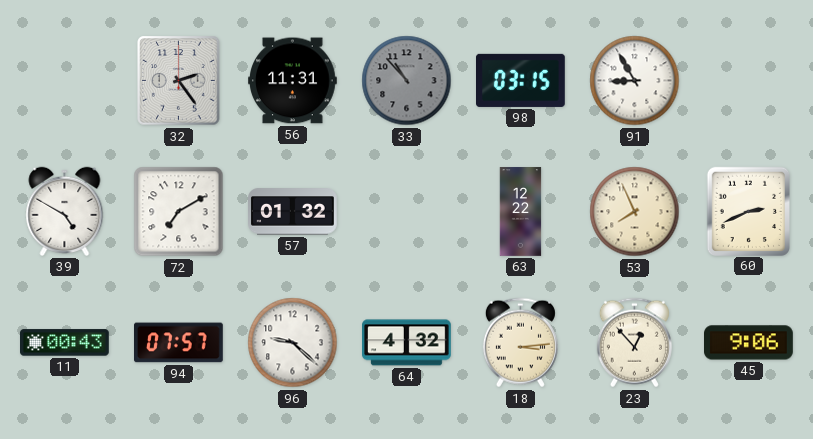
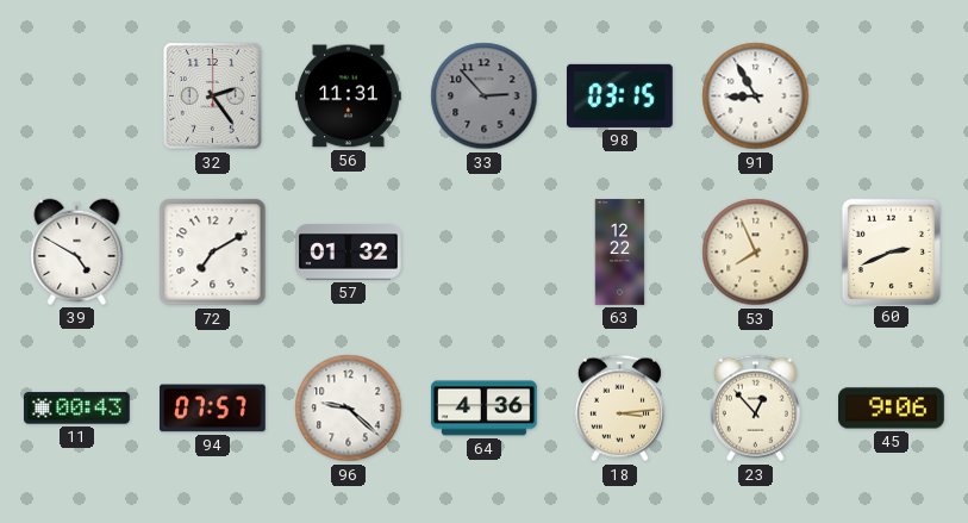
33: 10:53 -> 2:53 (485, 96)
64: 4:32 -> 4:36 (485, 409)
